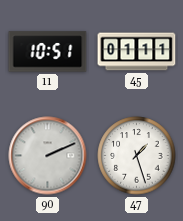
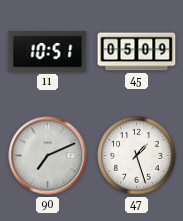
45: 01:11 -> 05:09 (137, 52)
90: 2:11 -> 7:11 (48, 156)
